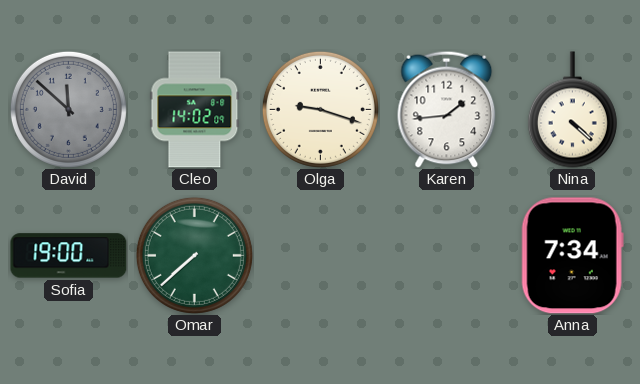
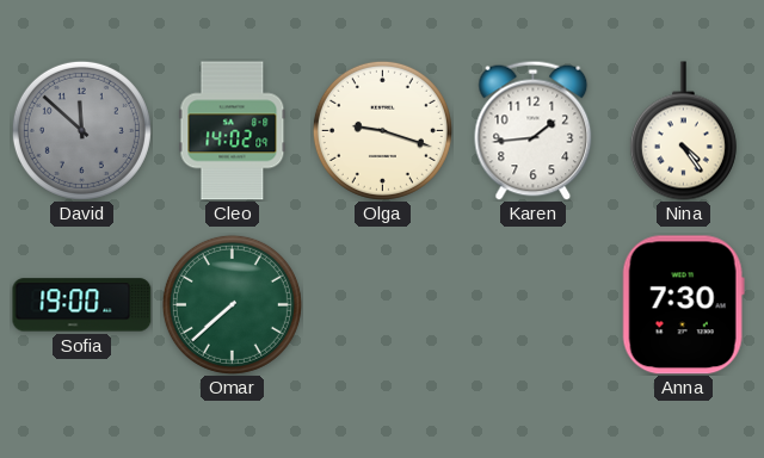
Nina: 4:22 -> 4:24 (683, 131)
Anna: 7:34 -> 7:30 (683, 305)
